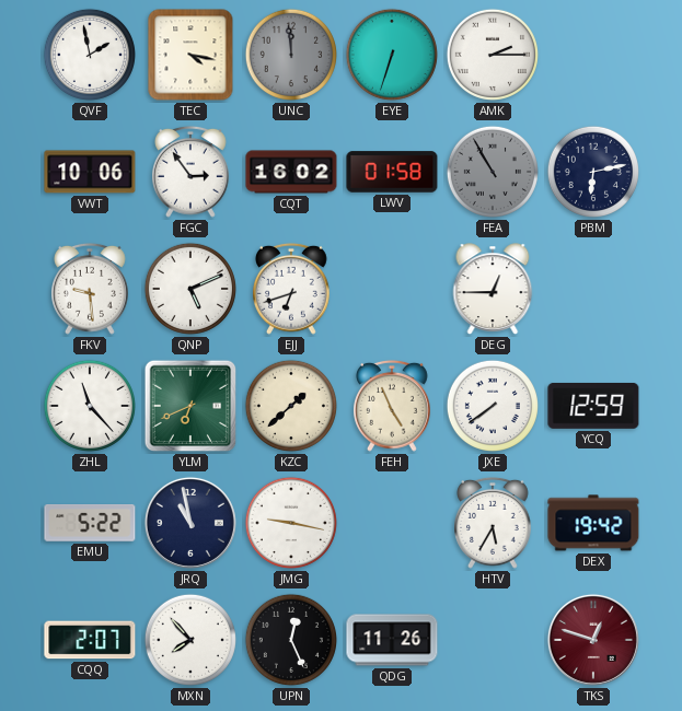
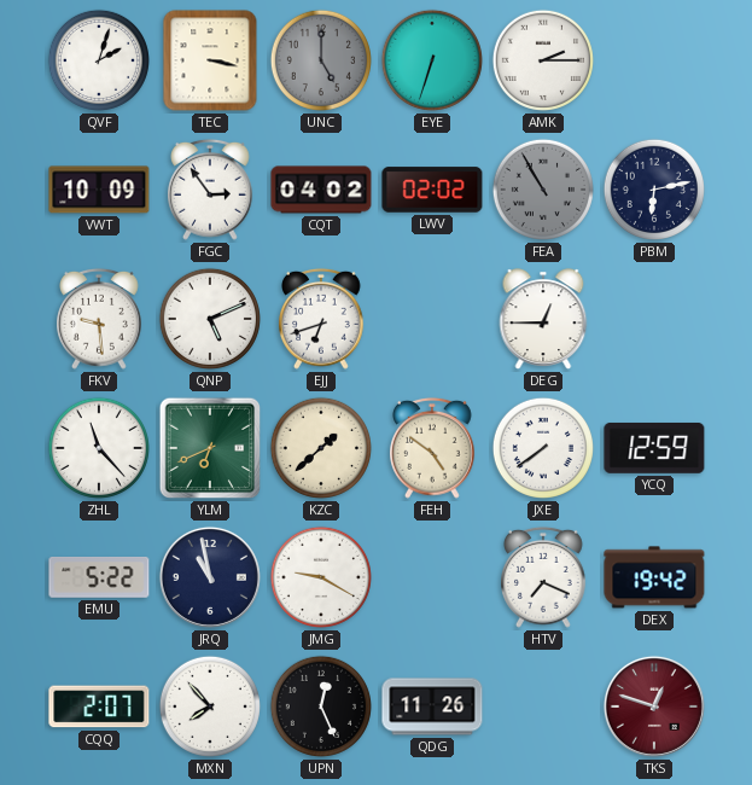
QVF: 1:58 -> 2:03 (99, 60)
TEC: 4:17 -> 3:17 (210, 60)
UNC: 11:59 -> 5:00 (321, 60)
VWT: 10:06 -> 10:09 (99, 190)
CQT: 16:02 -> 04:02 (321, 190)
LWV: 01:58 -> 02:02 (432, 190)
FEH: 4:56 -> 4:51 (433, 448)
JMG: 9:17 -> 9:20 (321, 577)
HTV: 5:35 -> 7:19 (544, 577)
